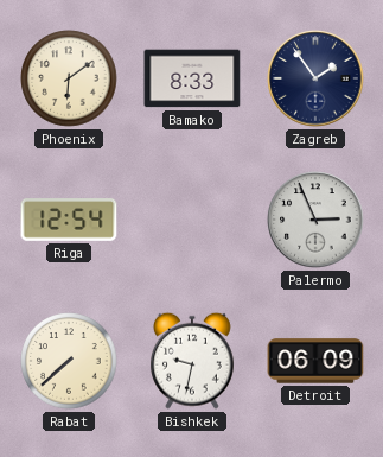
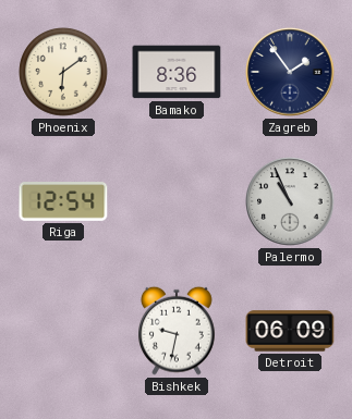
Bamako: 8:33 -> 8:36 (177, 72)
Palermo: 2:56 -> 10:56 (290, 201)
Rabat: 7:38 -> none (69, 361)
